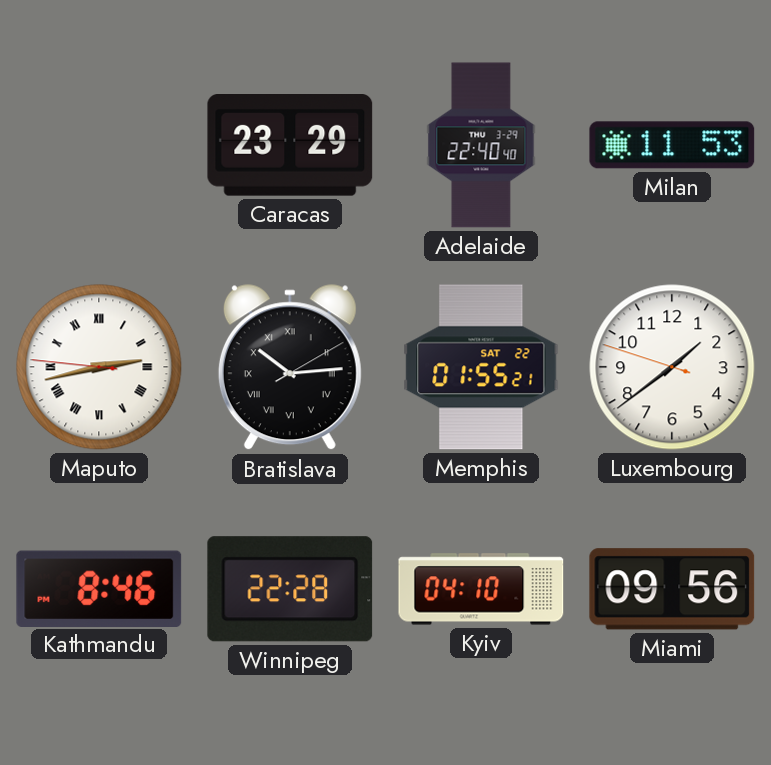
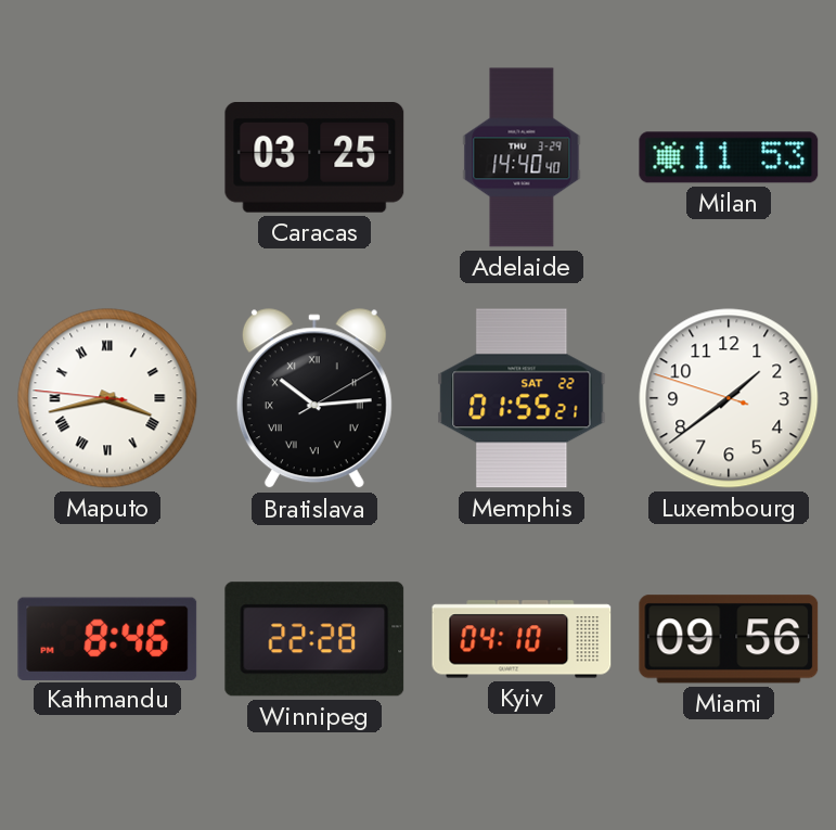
Caracas: 23:29 -> 03:25 (314, 158)
Adelaide: 22:40 -> 14:40 (522, 157)
Maputo: 2:42 -> 3:42 (107, 398)
